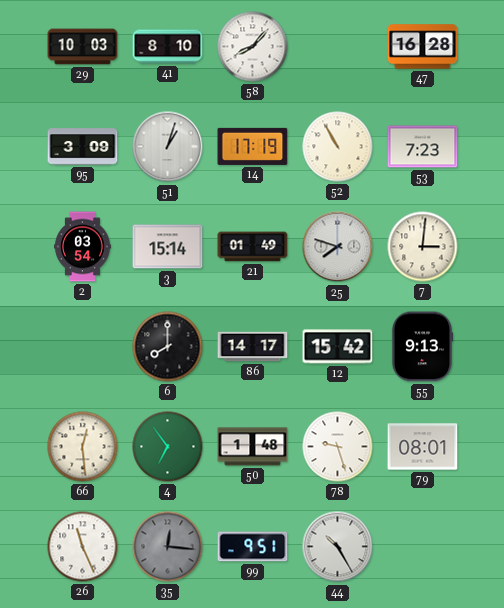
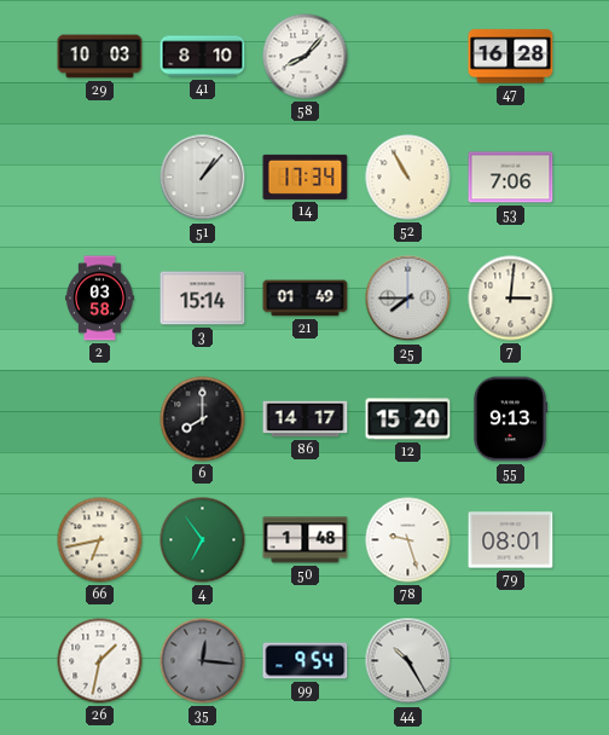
95: 3:09 -> none (83, 147)
51: 1:03 -> 1:07 (203, 178)
14: 17:19 -> 17:34 (306, 176)
53: 7:23 -> 7:06 (511, 178)
2: 03:54 -> 03:58 (100, 299)
25: 7:48 -> 7:45 (408, 299)
12: 15:42 -> 15:20 (408, 419)
66: 12:29 -> 6:43 (100, 540)
26: 11:26 -> 1:32 (100, 661)
99: 9:51 -> 9:54 (306, 661)
